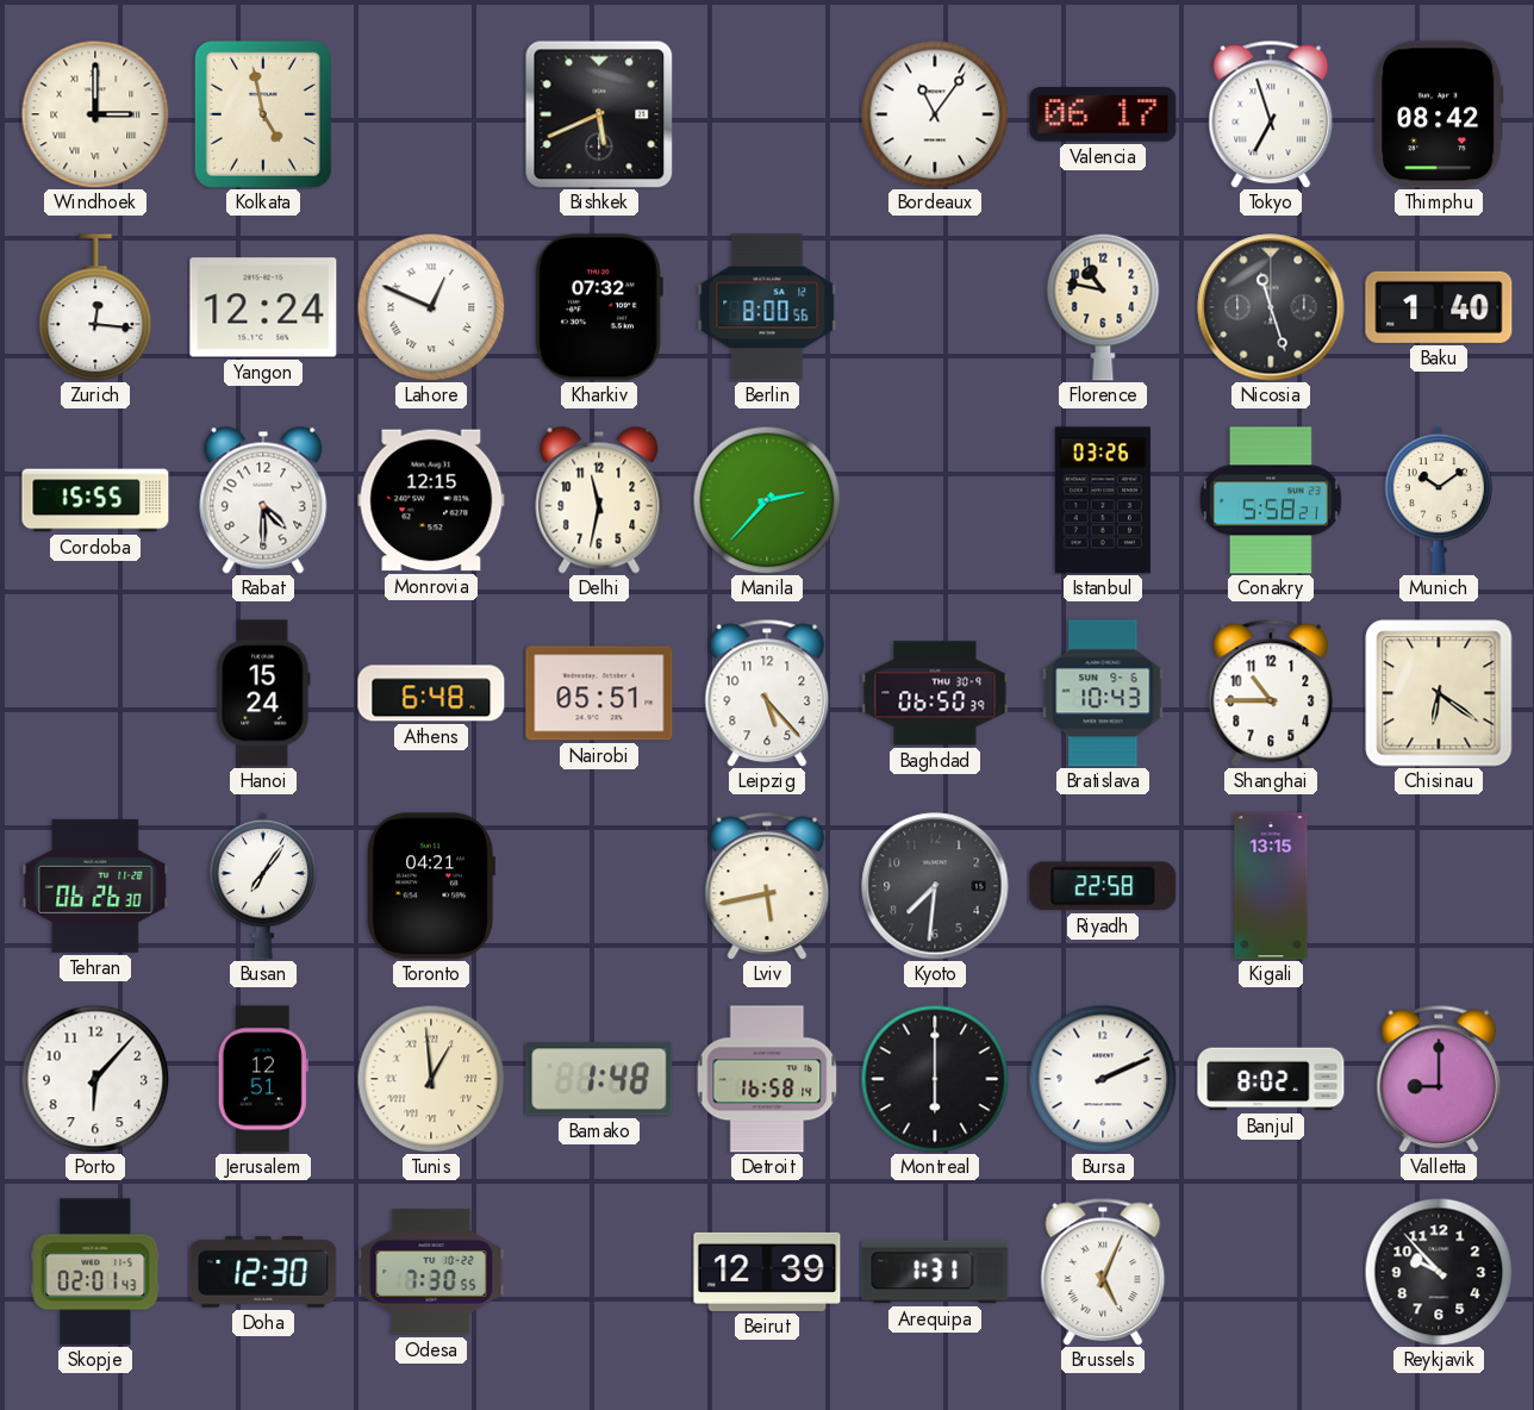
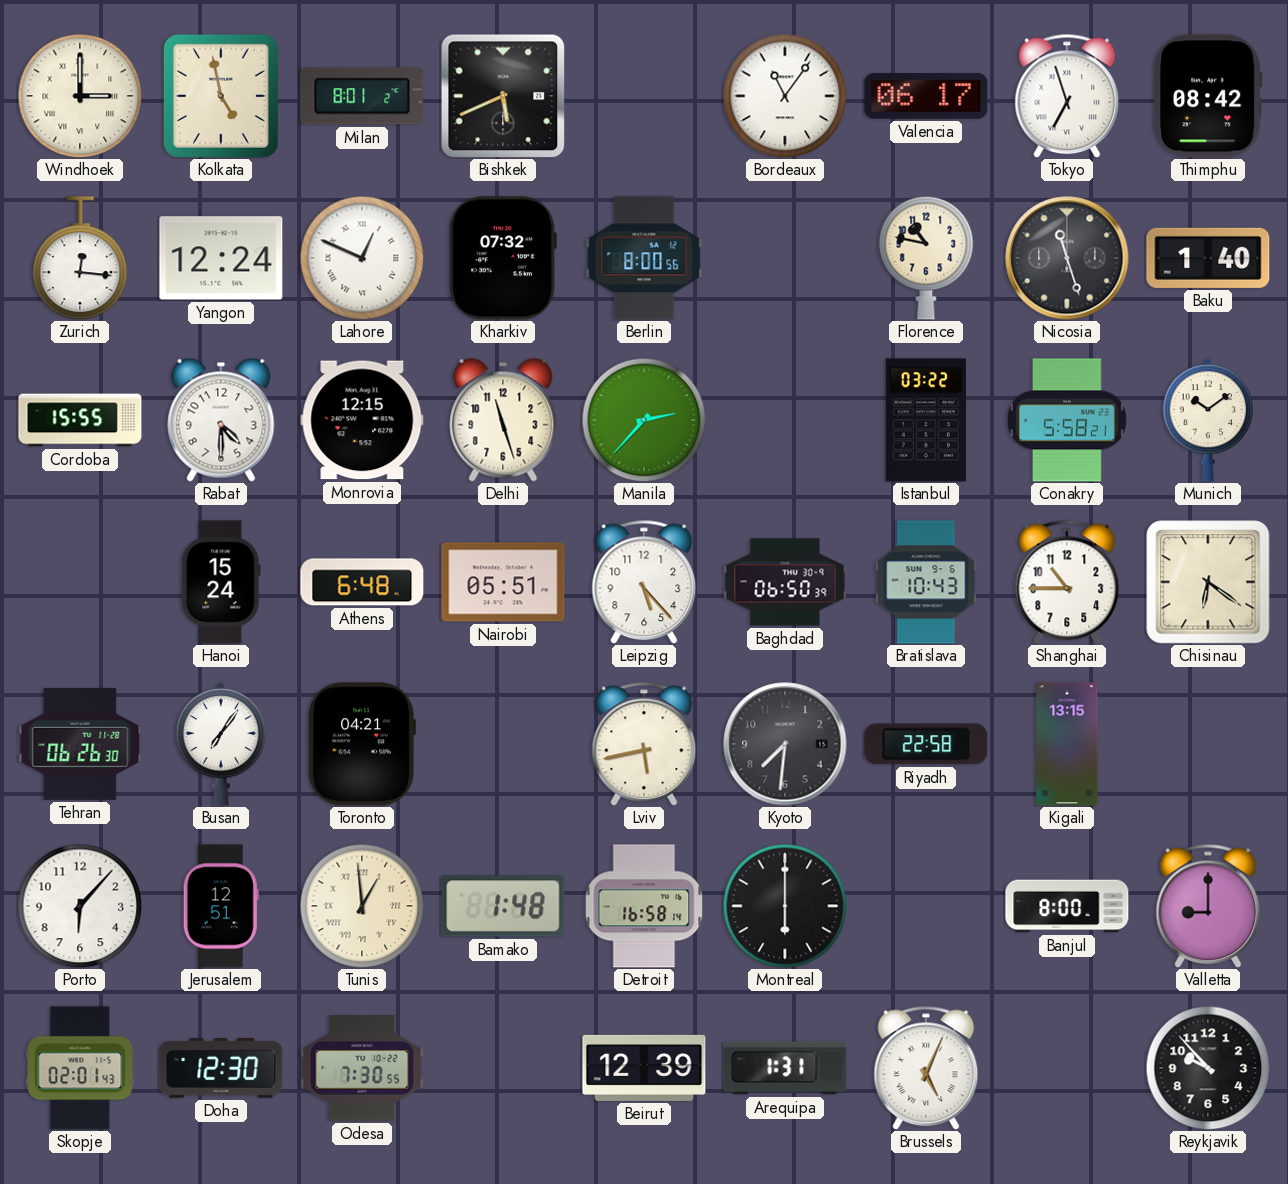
Milan: none -> 8:01 (362, 96)
Delhi: 11:32 -> 11:27 (503, 420)
Istanbul: 03:26 -> 03:22 (926, 420)
Bursa: 2:11 -> none (1103, 1079)
Banjul: 8:02 -> 8:00 (1067, 906)
